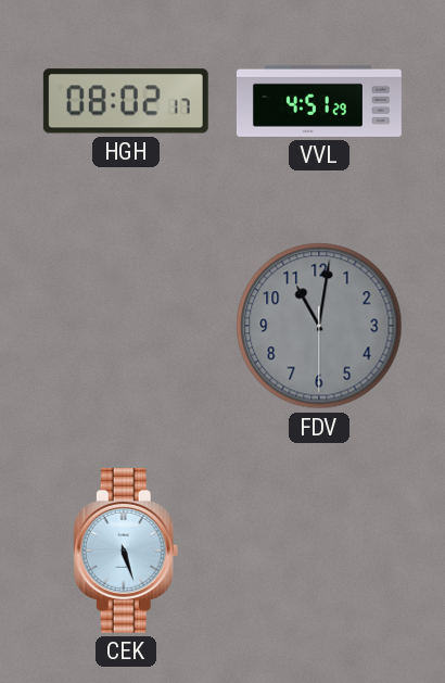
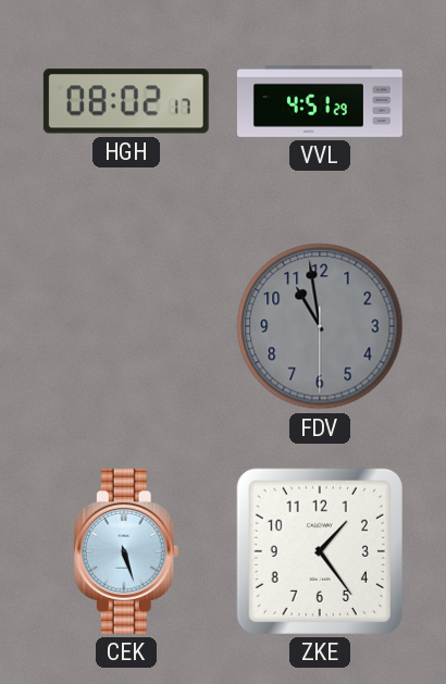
FDV: 11:01 -> 10:58 (320, 326)
ZKE: none -> 1:24 (320, 551)
